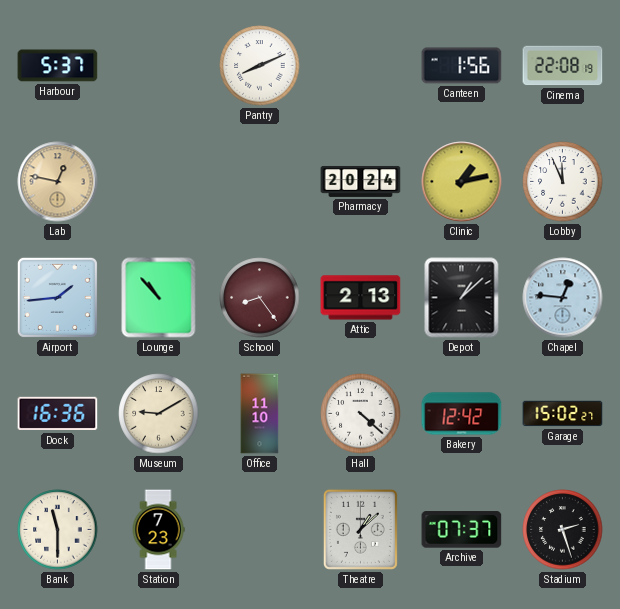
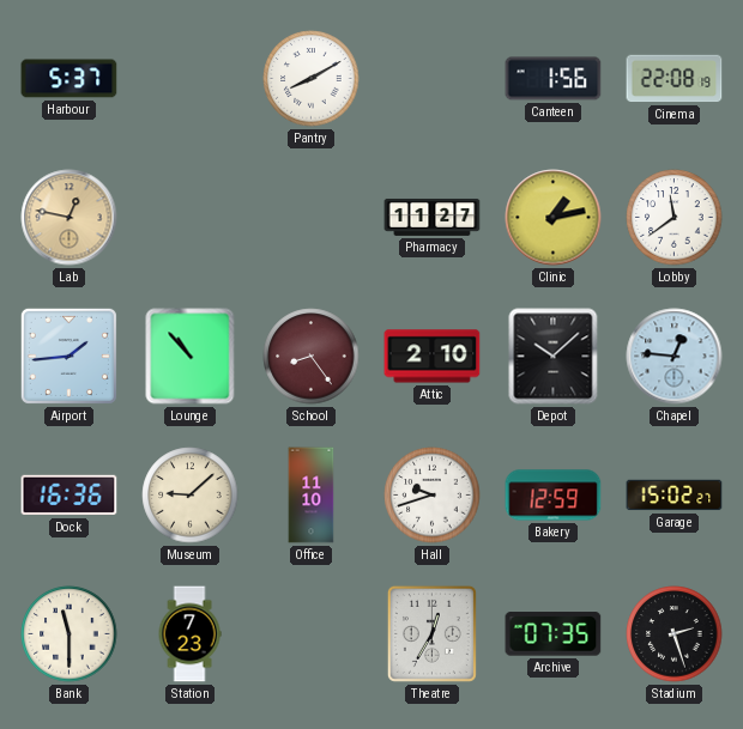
Pantry: 8:11 -> 8:10 (312, 79)
Pharmacy: 20:24 -> 11:27 (433, 217)
Lobby: 11:56 -> 11:39 (675, 218)
Attic: 2:13 -> 2:10 (433, 357)
Depot: 1:08 -> 10:08 (554, 357)
Museum: 9:10 -> 9:08 (191, 496)
Hall: 4:22 -> 9:42 (433, 496)
Bakery: 12:42 -> 12:59 (554, 496)
Theatre: 1:08 -> 12:35 (431, 633)
Archive: 07:37 -> 07:35 (554, 634)
